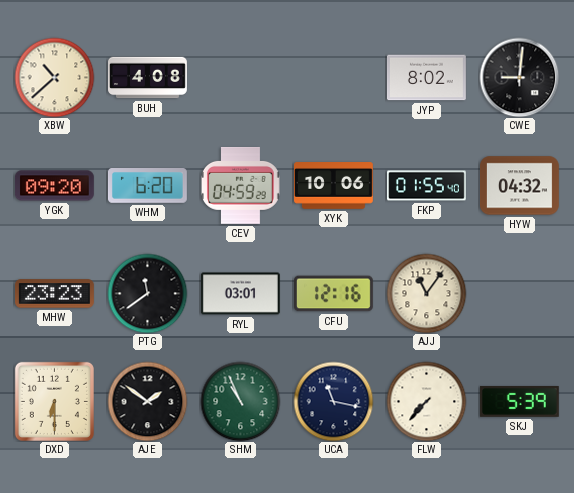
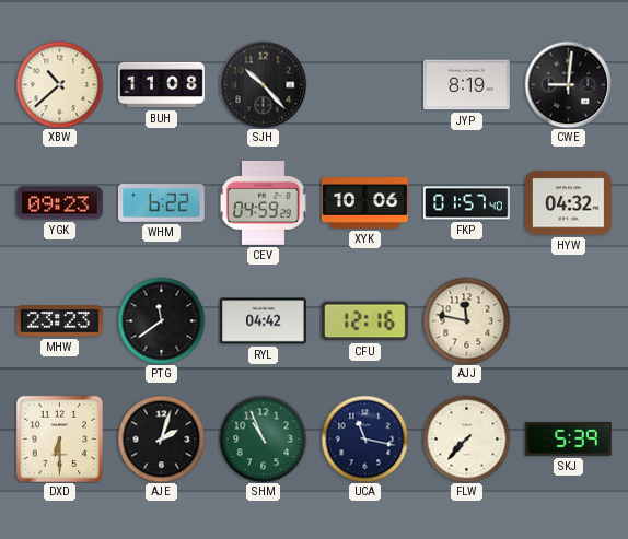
BUH: 4:08 -> 11:08 (162, 85)
SJH: none -> 10:23 (263, 84)
JYP: 8:02 -> 8:19 (467, 85)
YGK: 09:20 -> 09:23 (59, 203)
WHM: 6:20 -> 6:22 (162, 203)
FKP: 01:55 -> 01:57 (467, 203)
RYL: 03:01 -> 04:42 (264, 321)
AJJ: 11:06 -> 11:47 (466, 320)
AJE: 1:51 -> 2:03 (161, 438)
